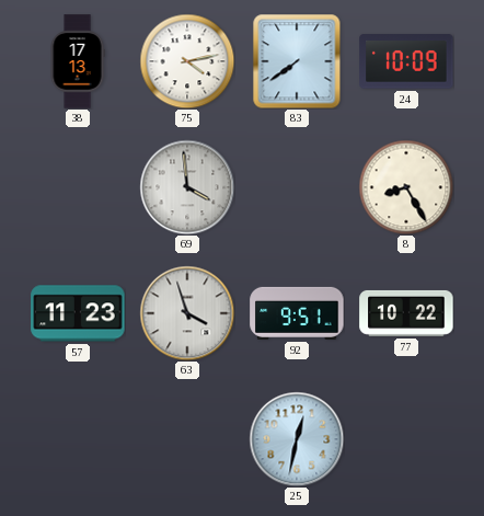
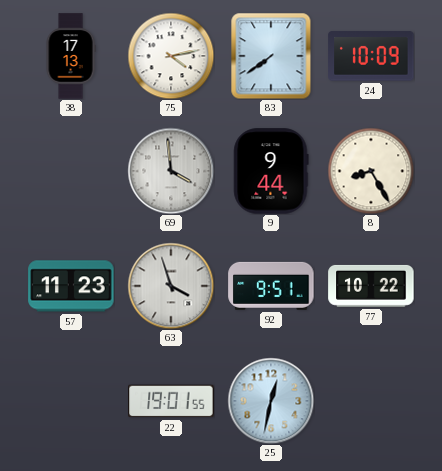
9: none -> 9:44 (271, 171)
22: none -> 19:01 (171, 401)
